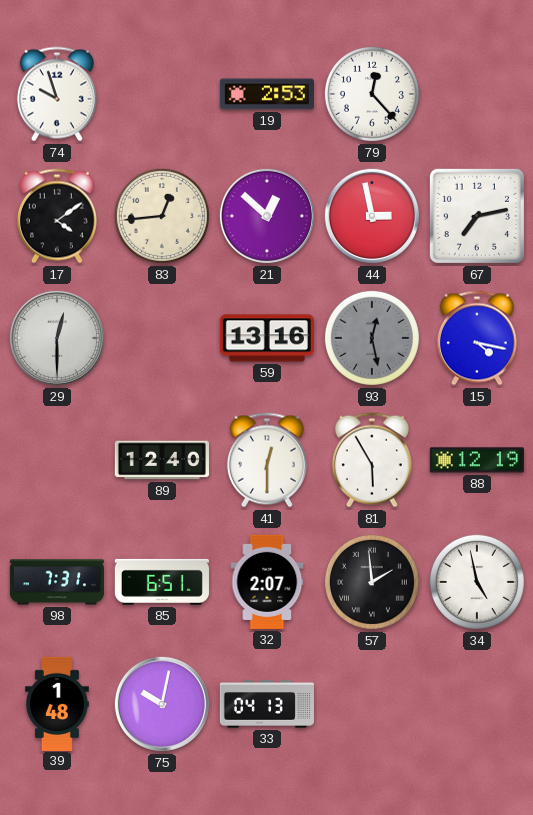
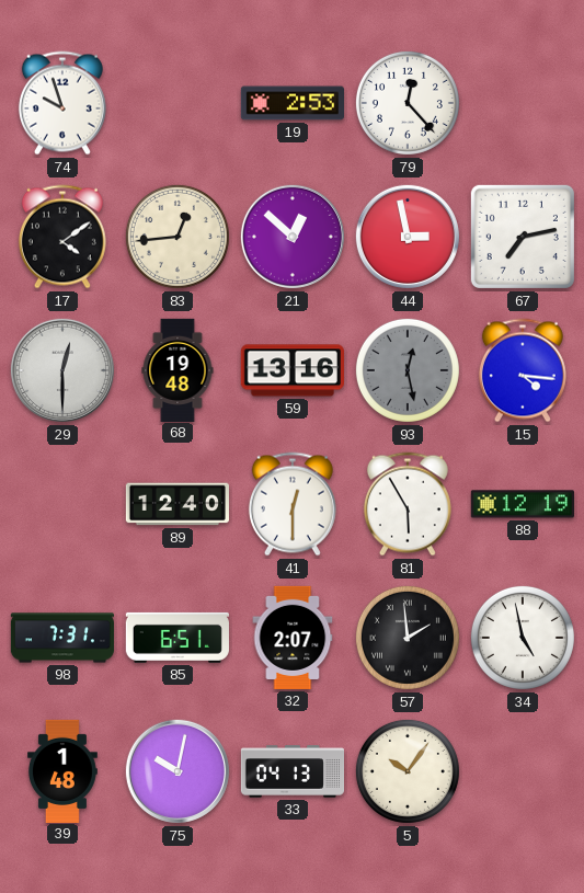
68: none -> 19:48 (178, 369)
15: 4:17 -> 4:16 (523, 370)
5: none -> 10:06 (408, 771)
